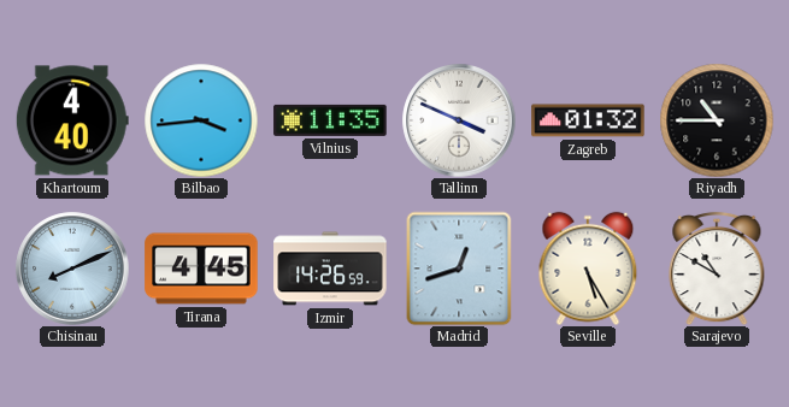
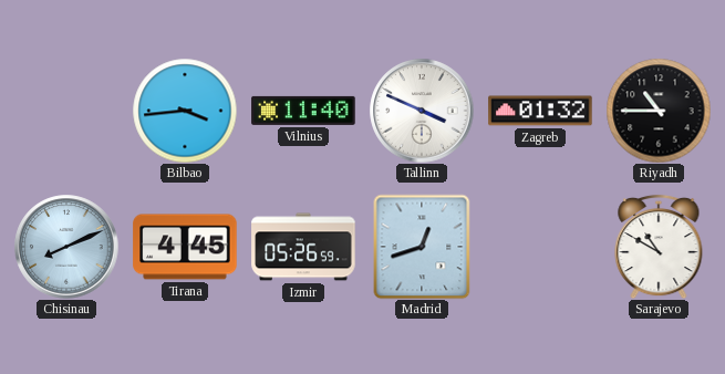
Khartoum: 4:40 -> none (72, 120)
Vilnius: 11:35 -> 11:40 (303, 111)
Izmir: 14:26 -> 05:26 (303, 247)
Seville: 5:25 -> none (588, 269)
